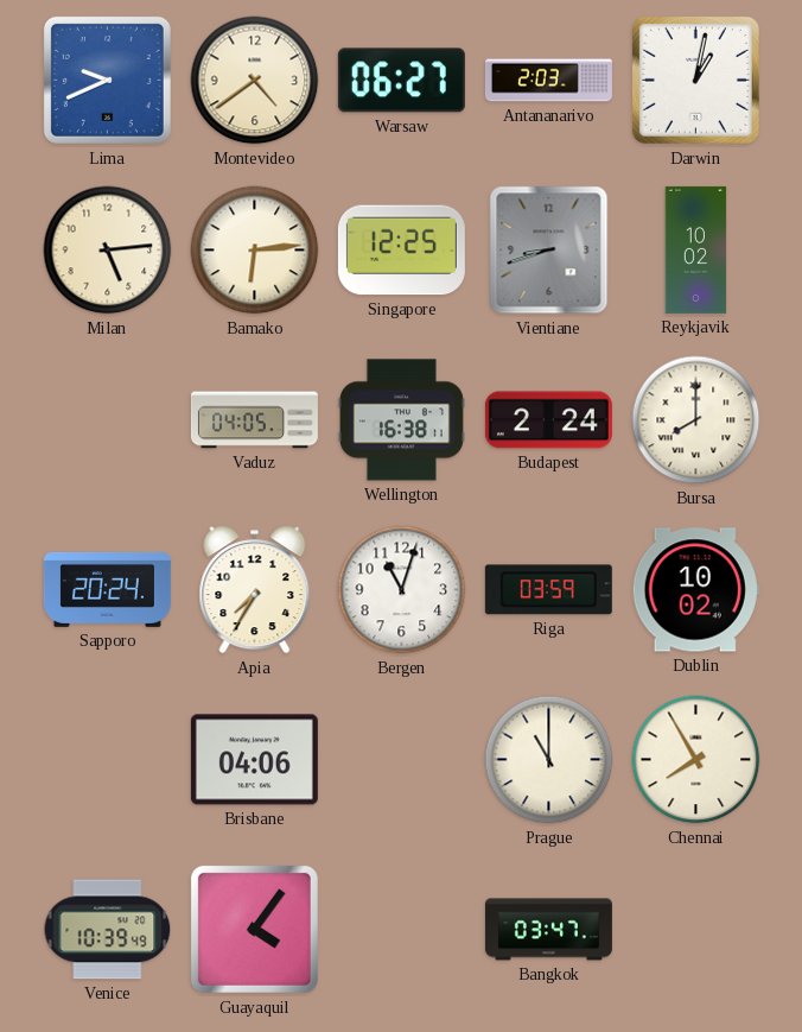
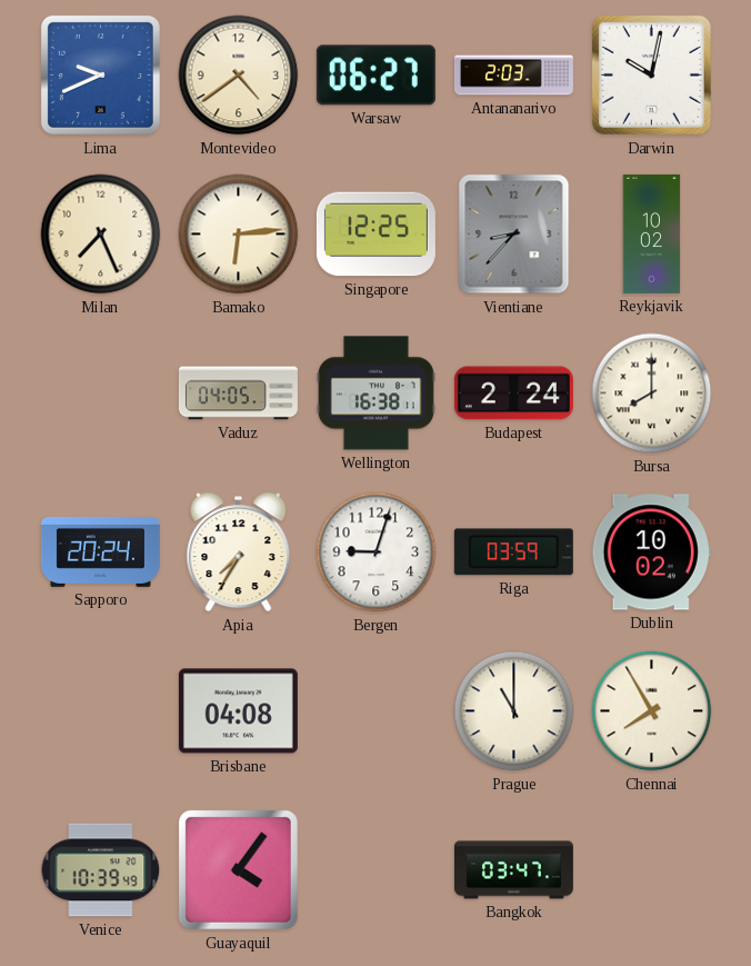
Darwin: 1:02 -> 10:02 (651, 74)
Milan: 5:14 -> 7:26 (101, 235)
Vientiane: 8:42 -> 8:37 (514, 235)
Bergen: 11:03 -> 9:03 (377, 552)
Brisbane: 04:06 -> 04:08 (238, 711)
